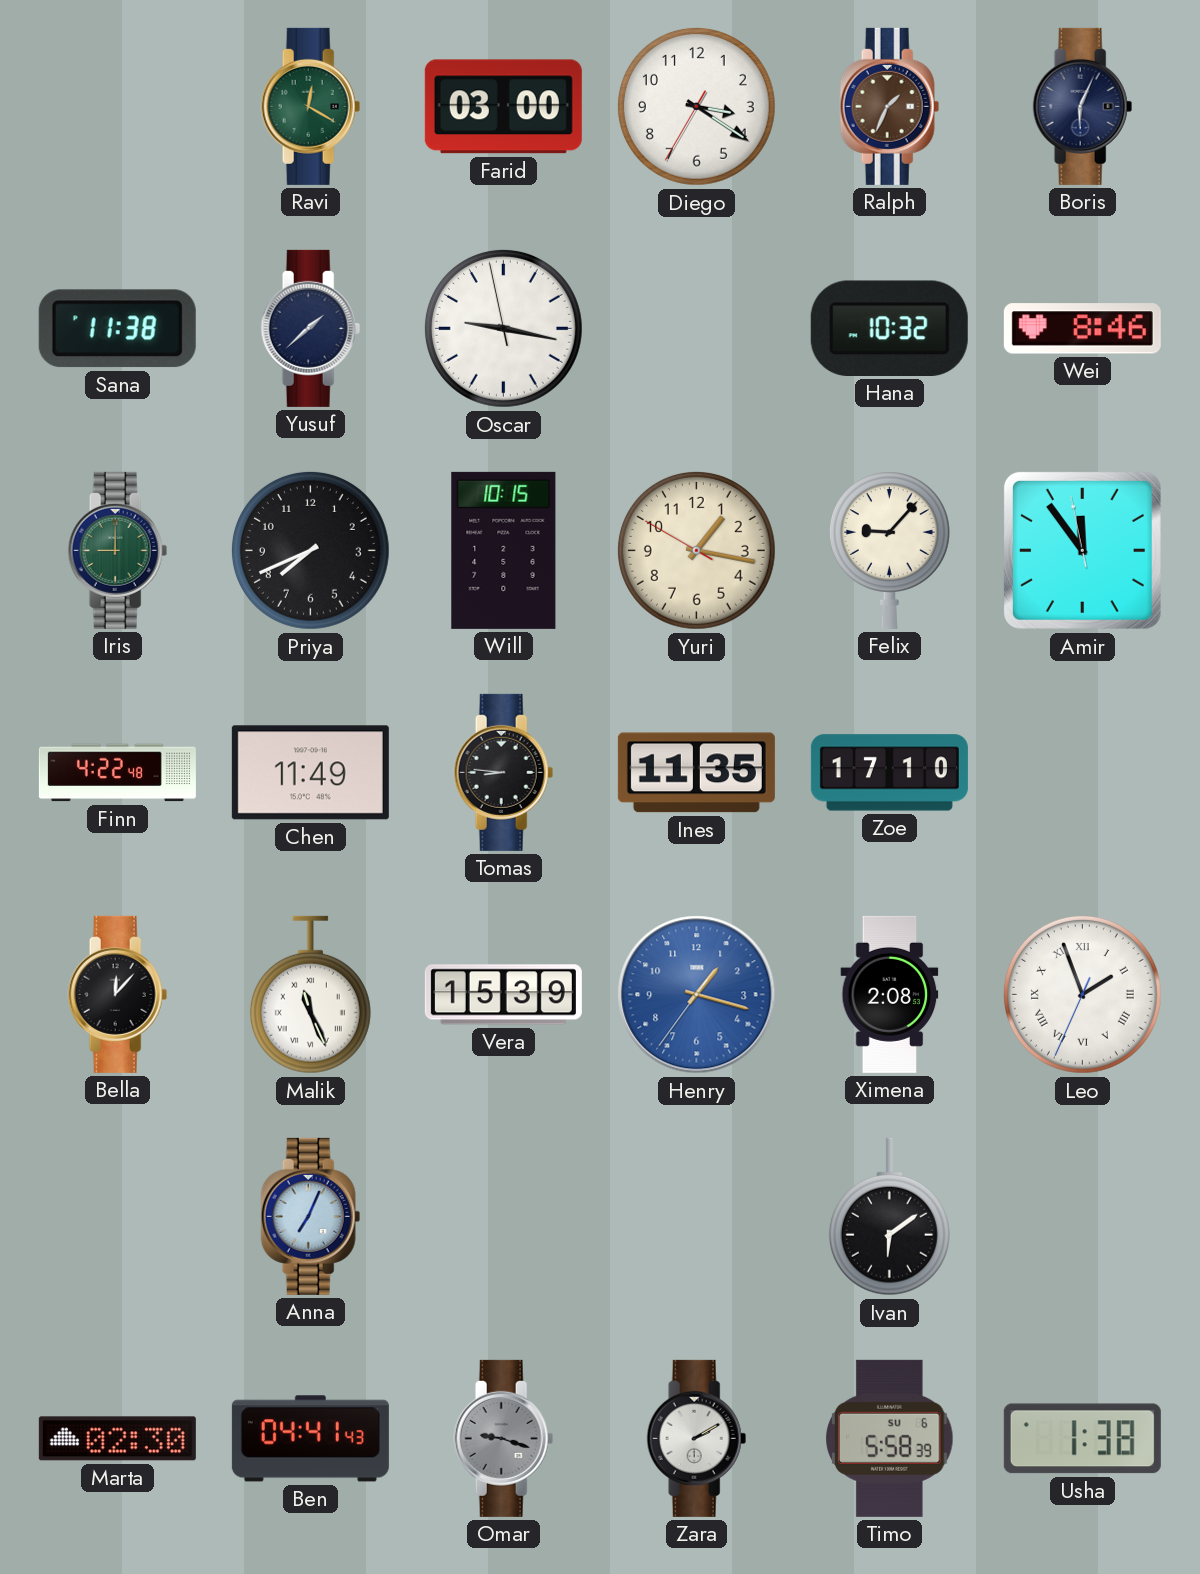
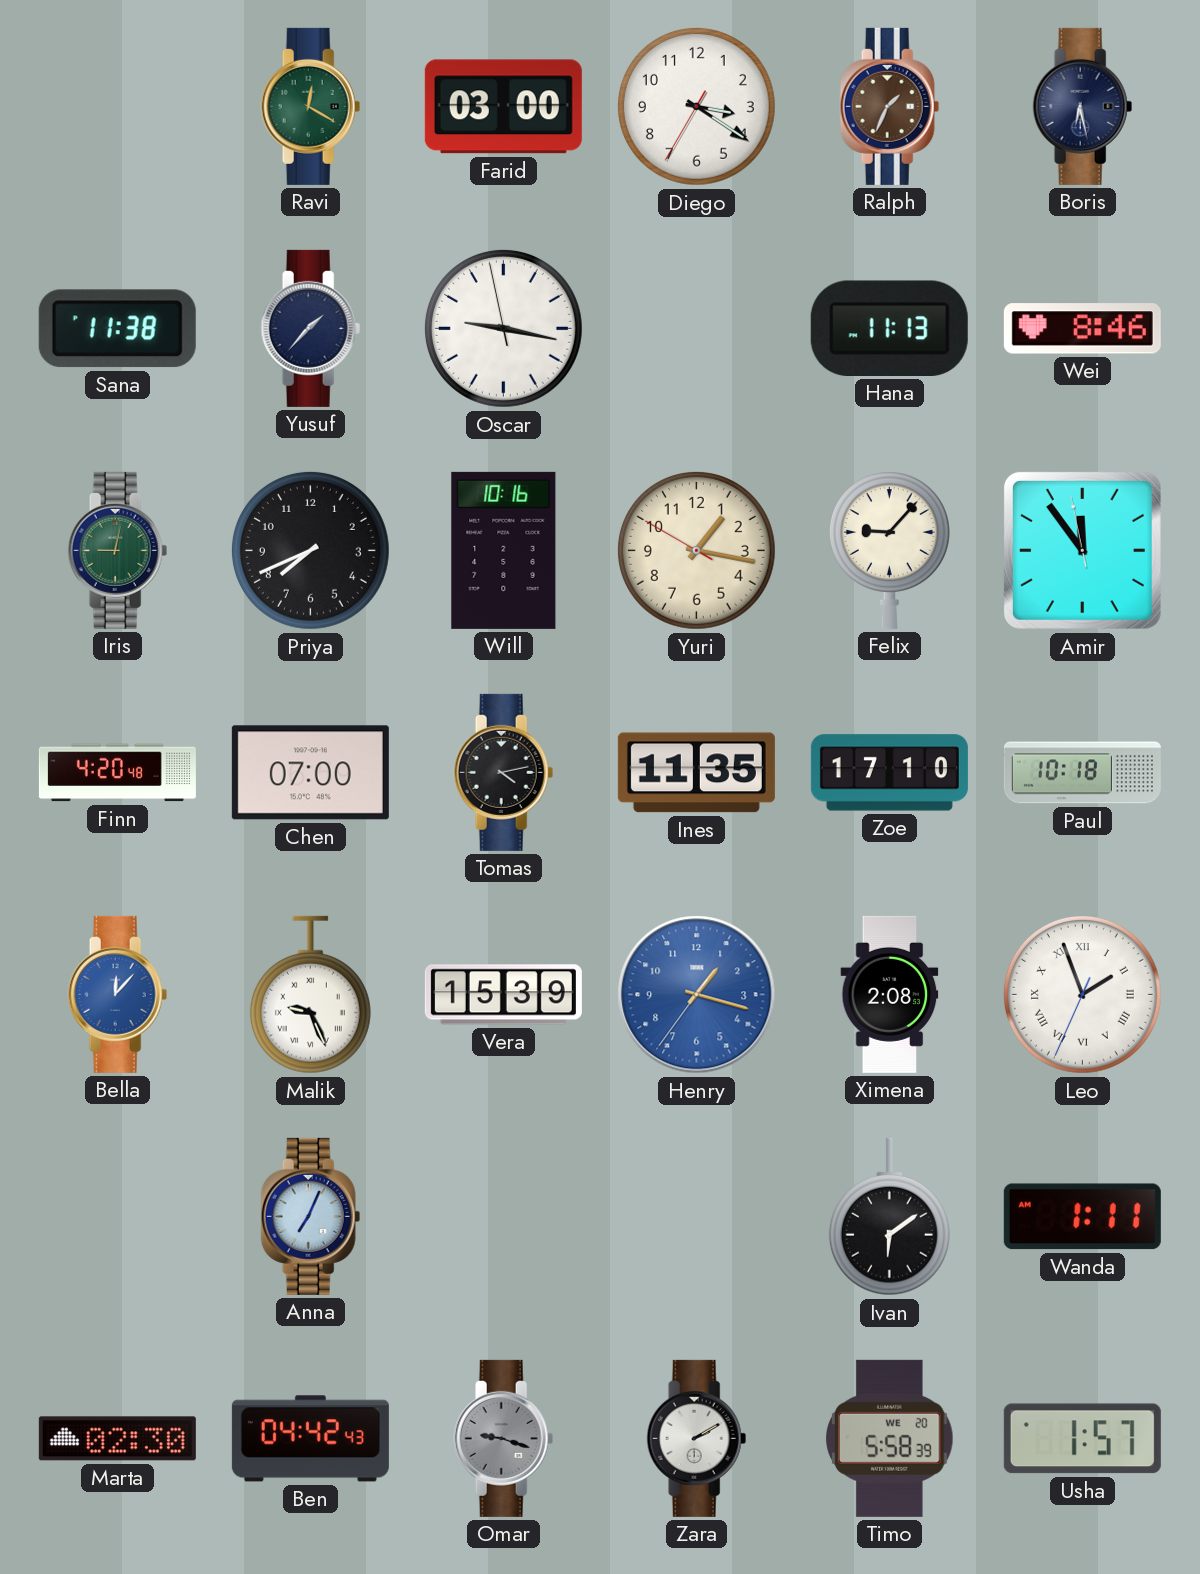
Boris: 6:04 -> 6:28 (1083, 106)
Yusuf: 1:38 -> 1:37 (311, 328)
Hana: 10:32 -> 11:13 (889, 328)
Iris: 9:00 -> 9:02 (118, 550)
Will: 10:15 -> 10:16 (504, 550)
Finn: 4:22 -> 4:20 (117, 773)
Chen: 11:49 -> 07:00 (310, 773)
Tomas: 8:46 -> 4:13 (504, 772)
Paul: none -> 10:18 (1082, 773)
Bella dial: black -> blue (118, 994)
Malik: 11:26 -> 9:26 (310, 995)
Wanda: none -> 1:11 (1082, 1217)
Ben: 04:41 -> 04:42 (310, 1439)
Timo date: SU 6 -> WE 20 (890, 1438)
Usha: 1:38 -> 1:57 (1082, 1439)
